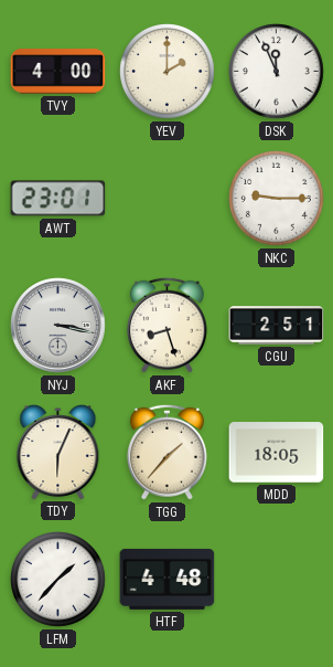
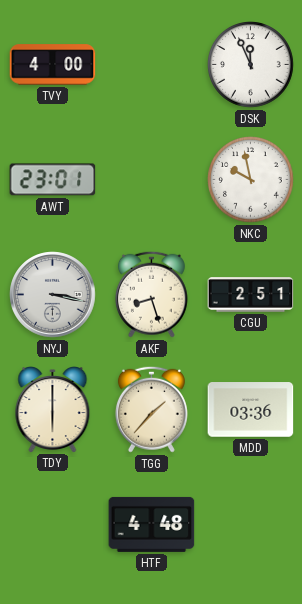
YEV: 2:00 -> none (168, 72)
NKC: 9:15 -> 9:58 (251, 180)
TDY: 6:04 -> 6:00 (53, 410)
MDD: 18:05 -> 03:36 (251, 410)
LFM: 1:37 -> none (58, 580)
